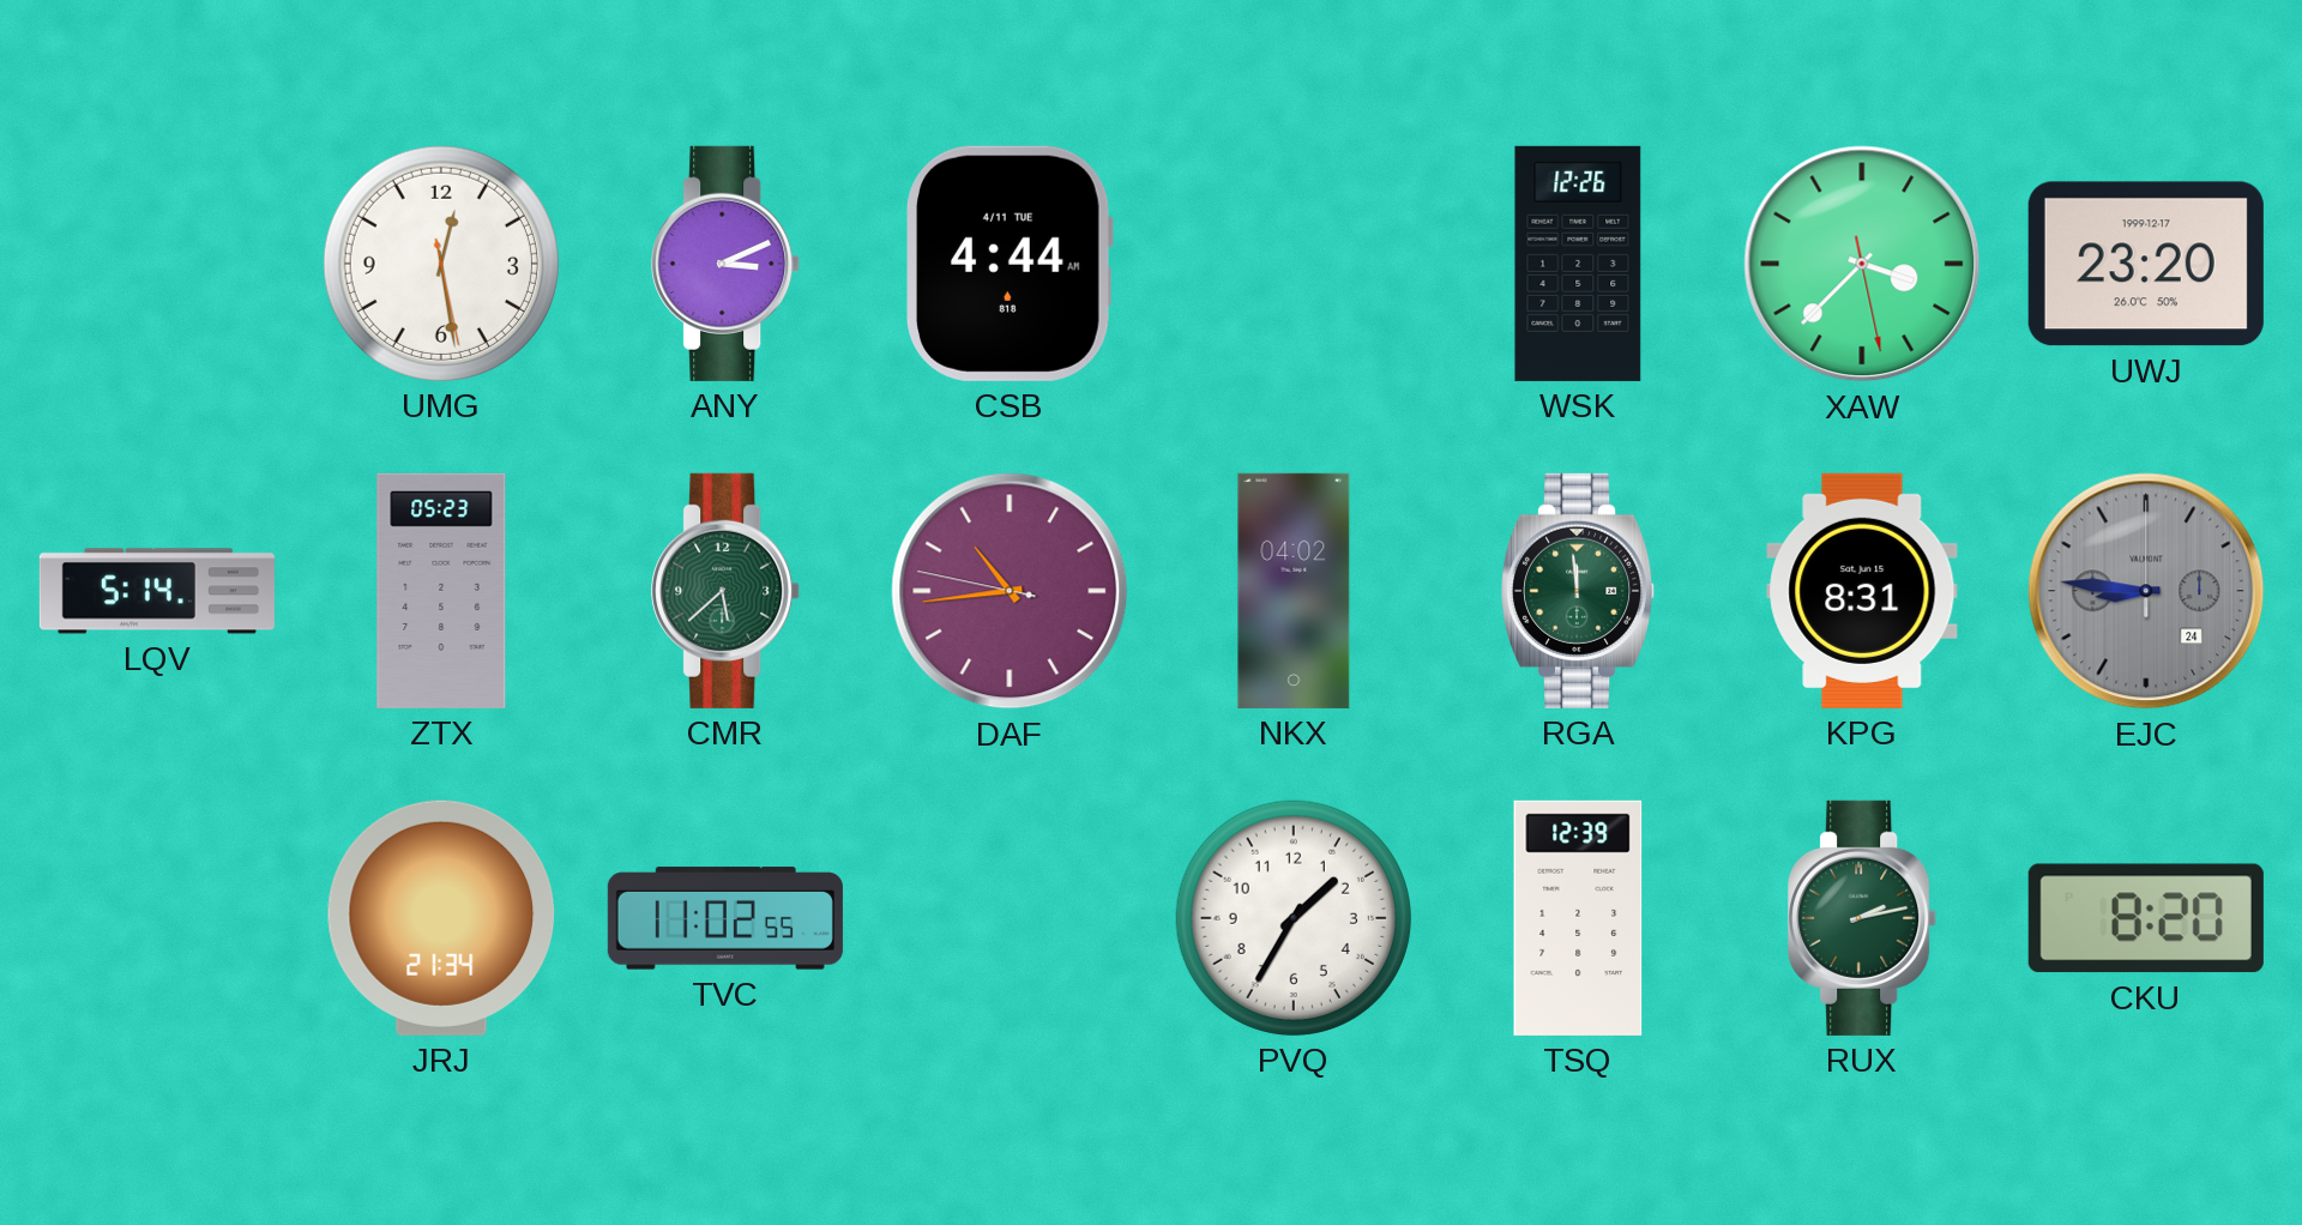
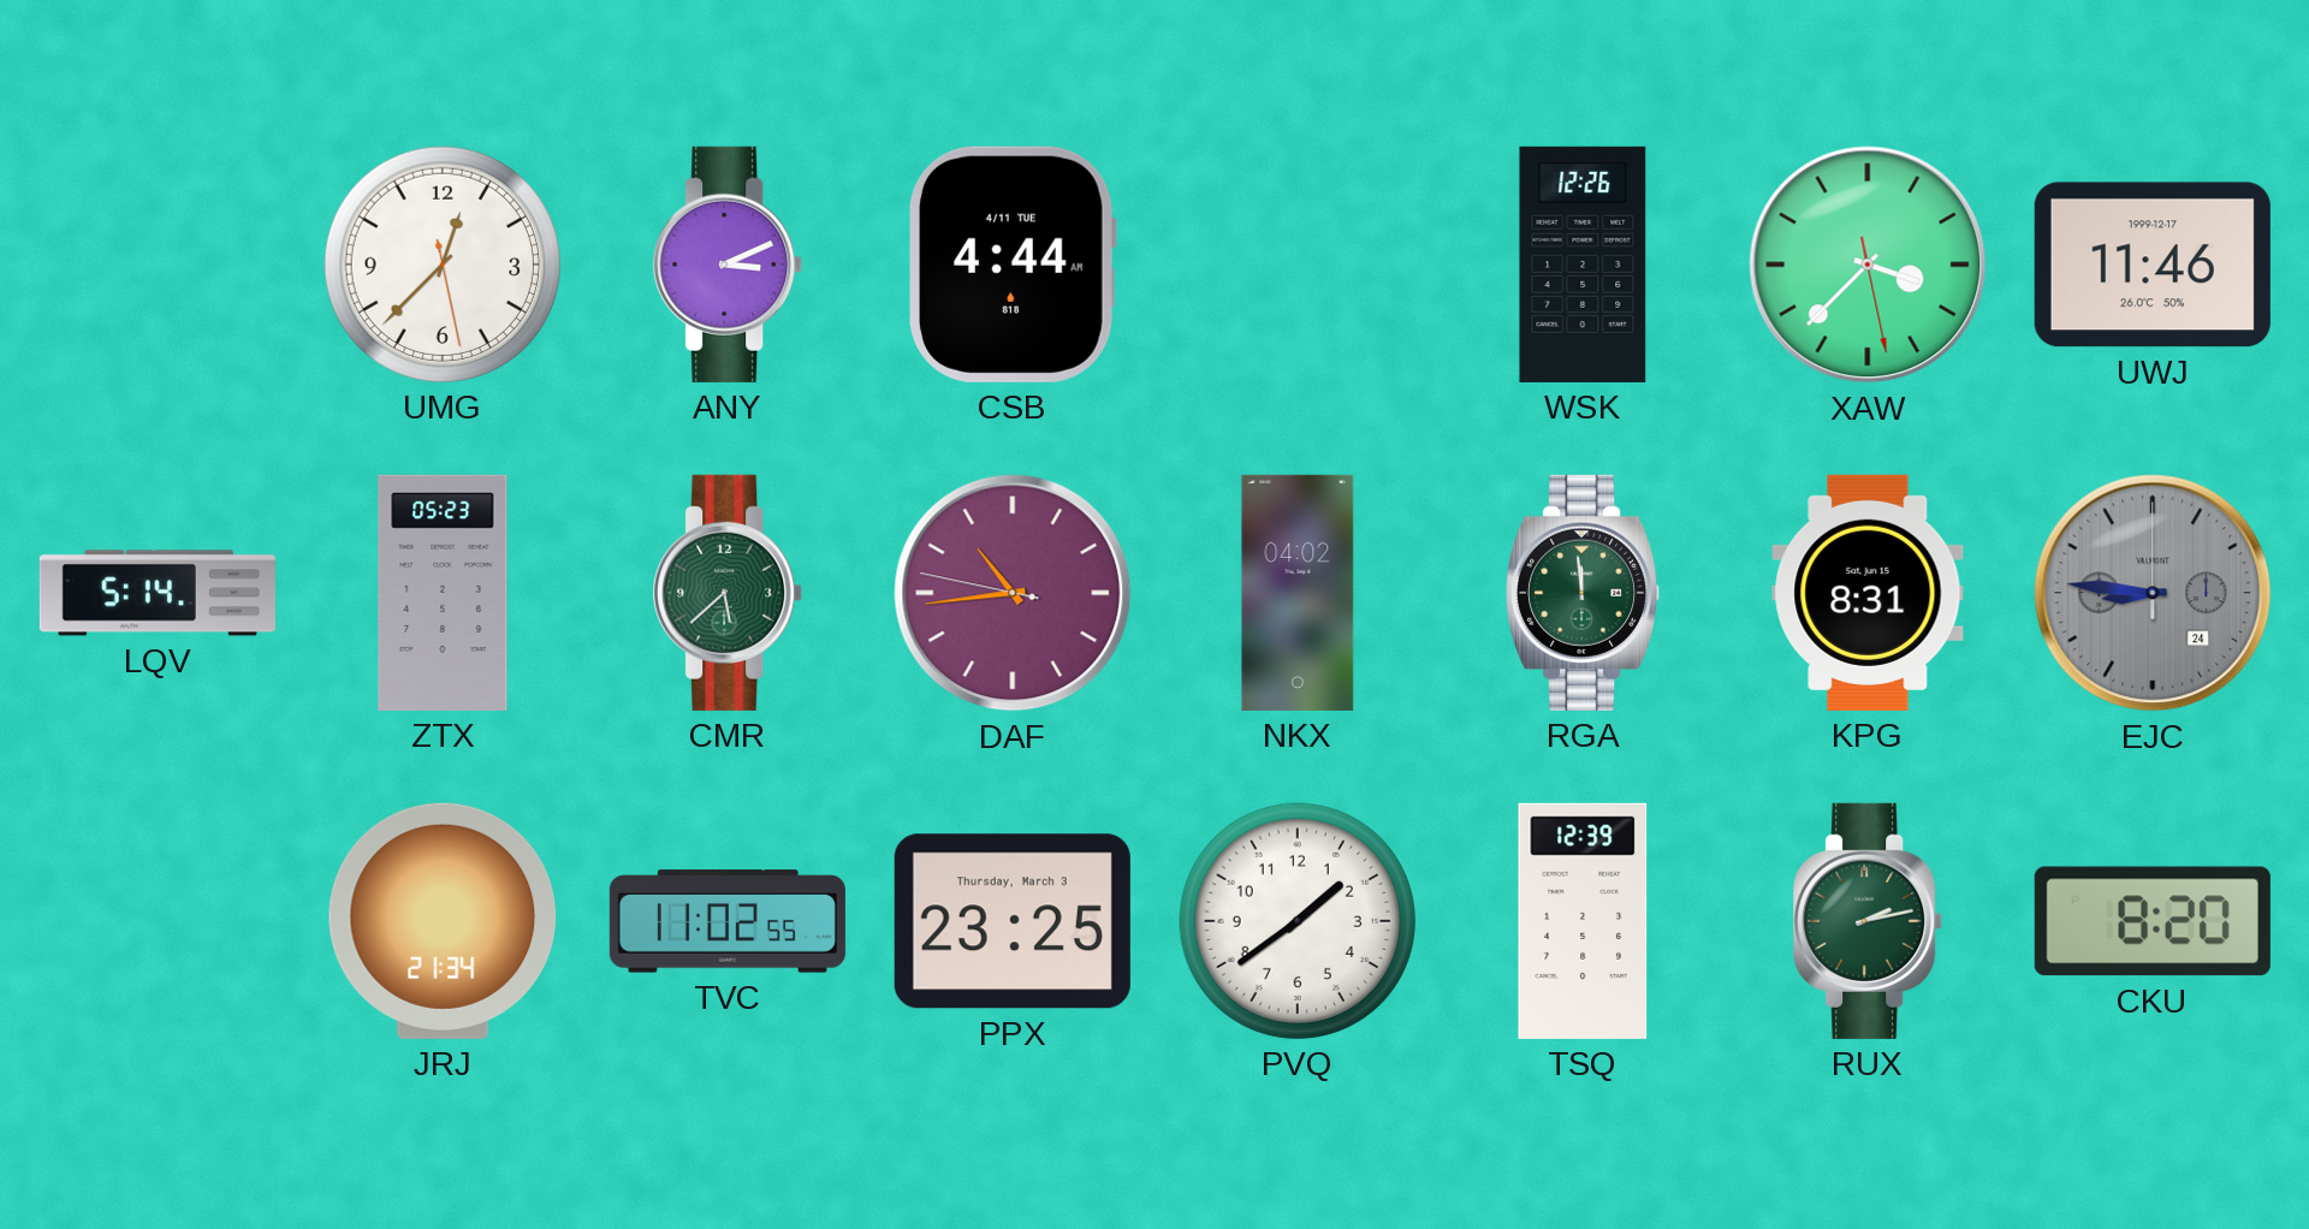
UMG: 12:28 -> 12:37 (443, 265)
UWJ: 23:20 -> 11:46 (2153, 265)
PPX: none -> 23:25 (1013, 921)
PVQ: 1:35 -> 1:39 (1298, 921)
